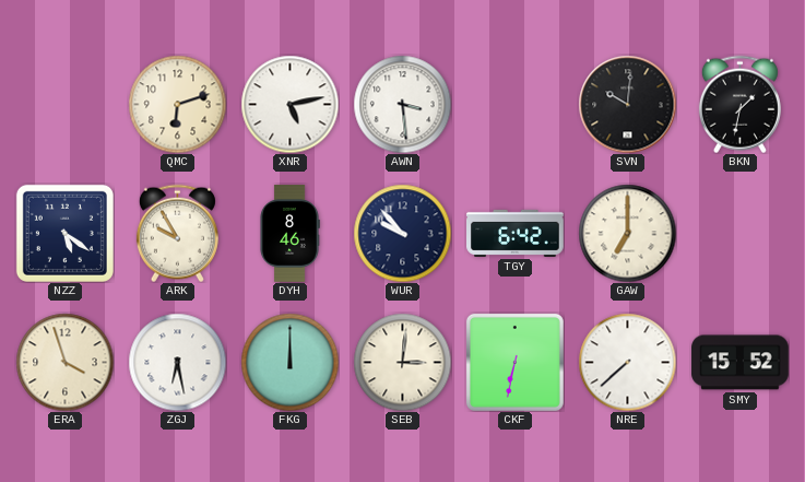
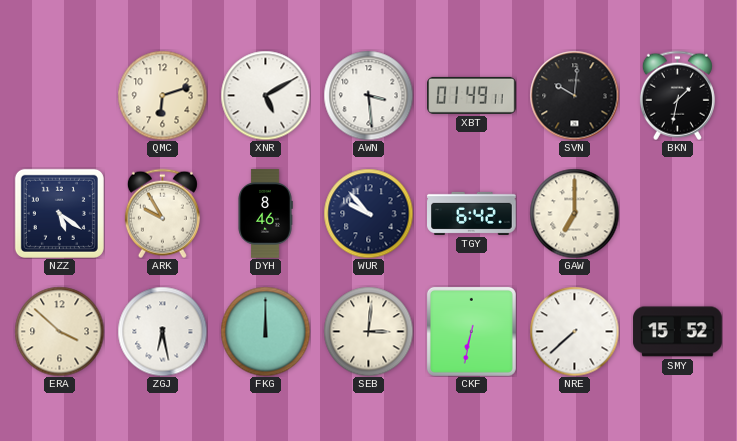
XNR: 5:13 -> 5:10 (265, 95)
XBT: none -> 01:49 (472, 95)
ERA: 3:57 -> 3:52 (59, 331)
